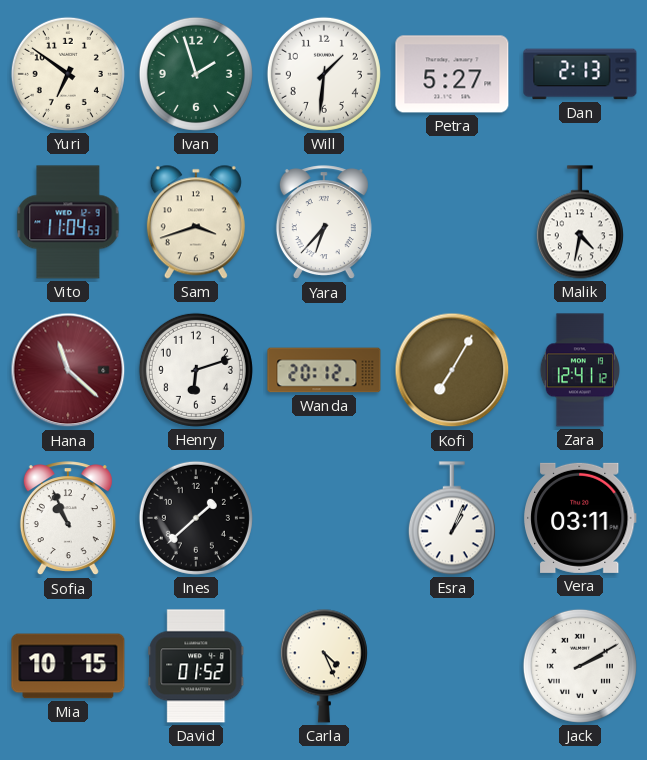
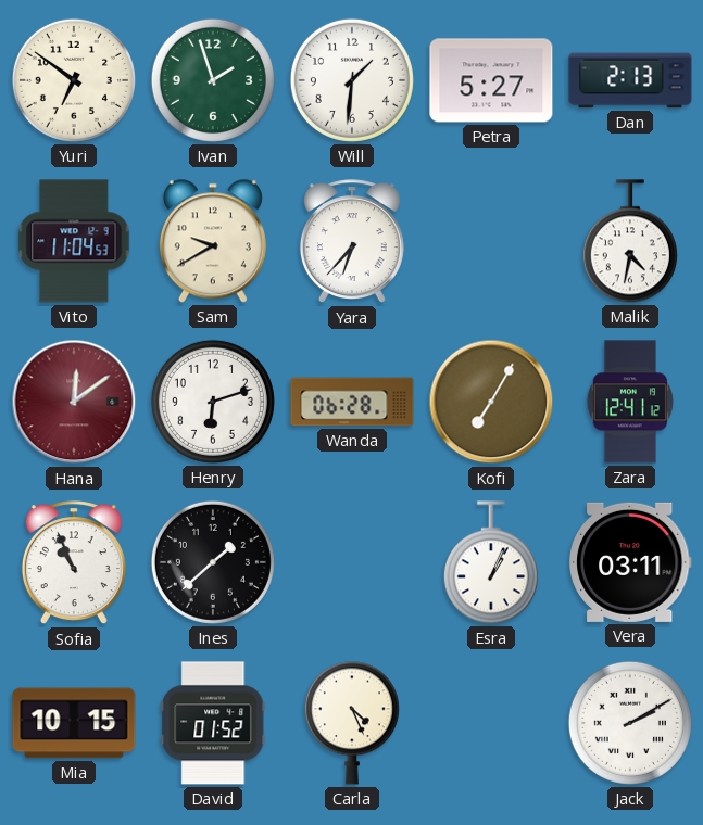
Sam: 3:42 -> 9:40 (213, 241)
Hana: 11:22 -> 12:09 (74, 402)
Wanda: 20:12 -> 06:28 (352, 402)
